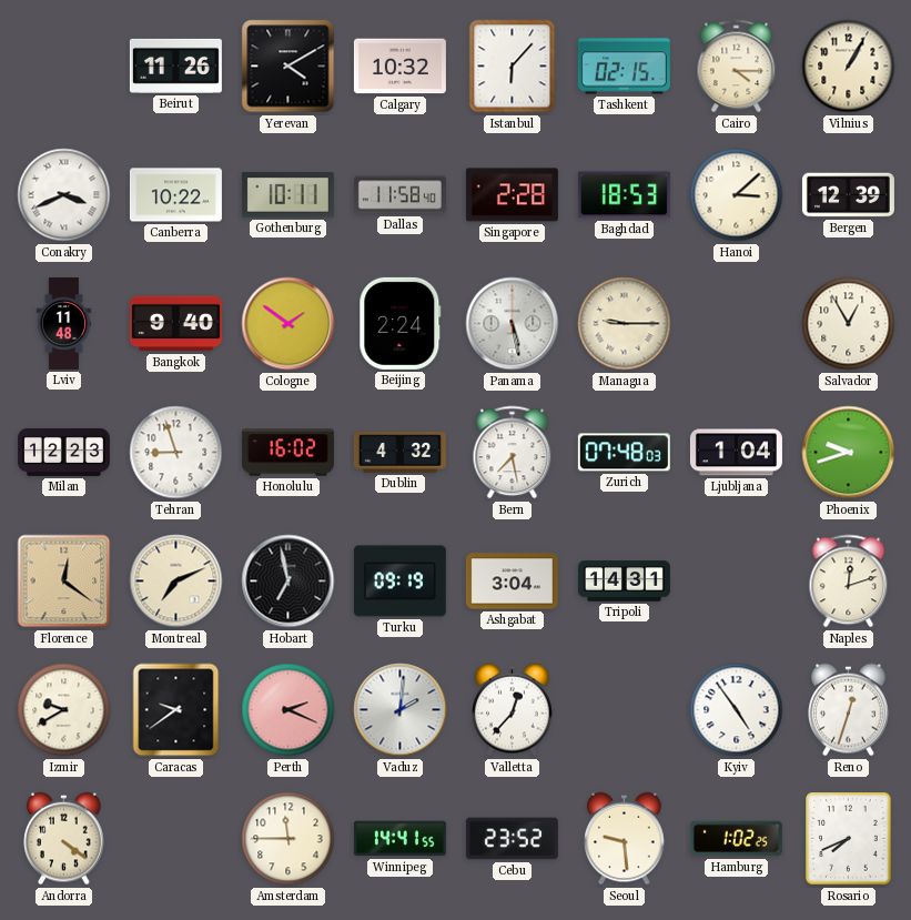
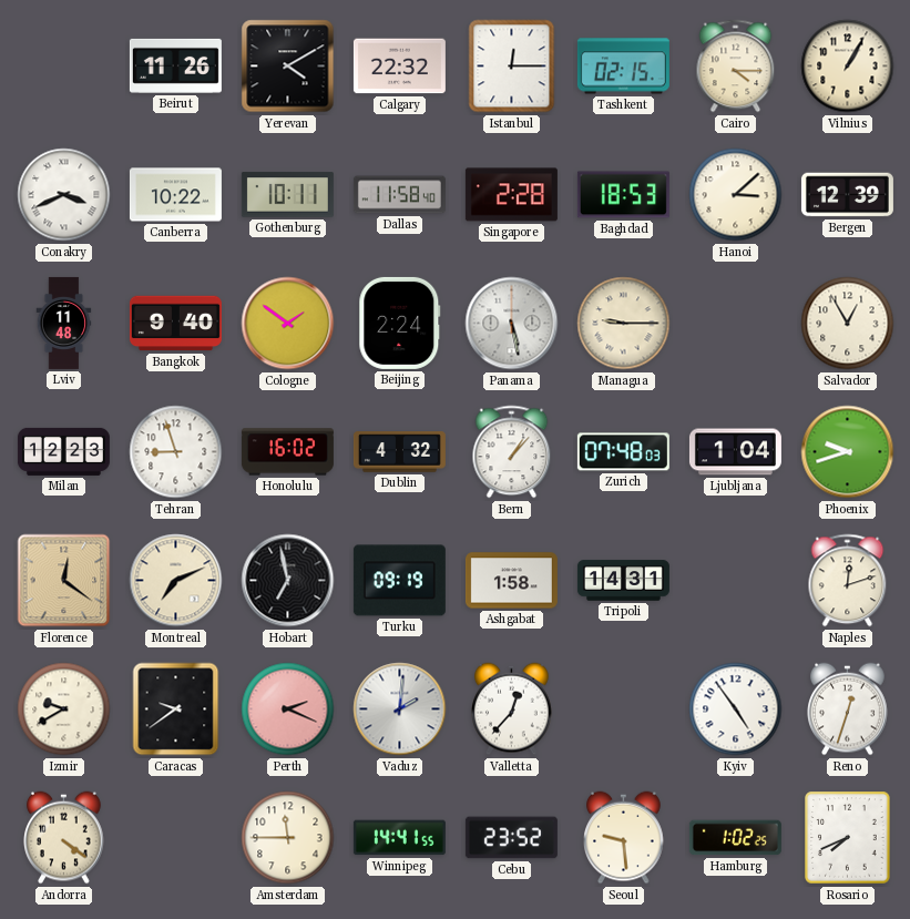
Calgary: 10:32 -> 22:32 (399, 67)
Istanbul: 6:07 -> 12:15 (512, 67)
Bern: 7:28 -> 1:07 (512, 452)
Ashgabat: 3:04 -> 1:58 (511, 581)
